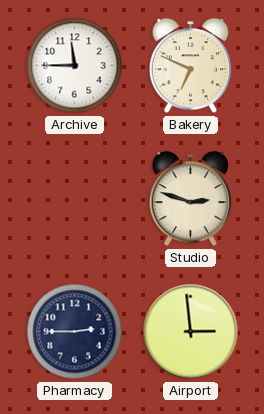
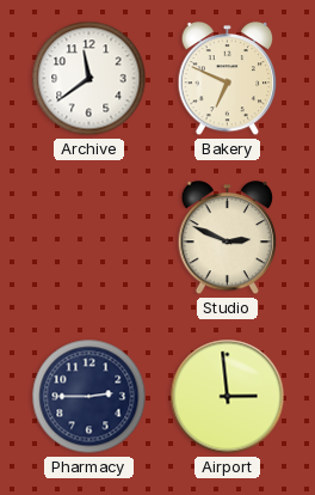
Archive: 11:45 -> 11:39 (89, 79)
Studio: 2:48 -> 2:49 (228, 238)
